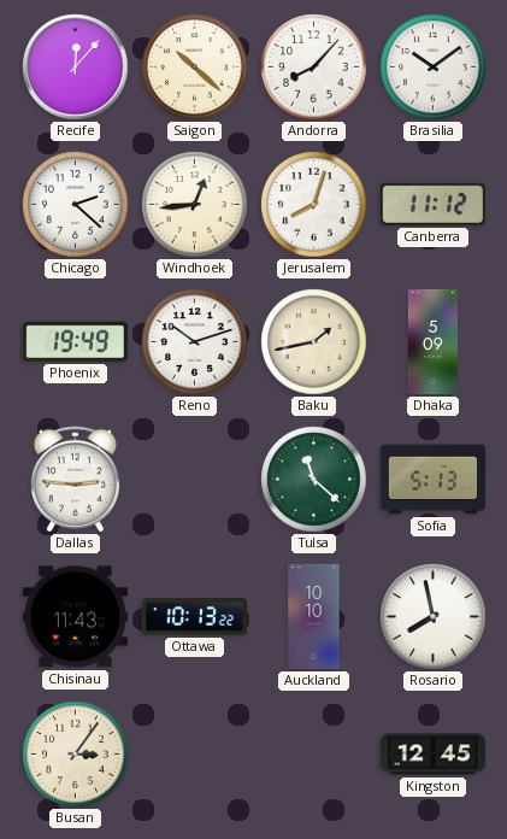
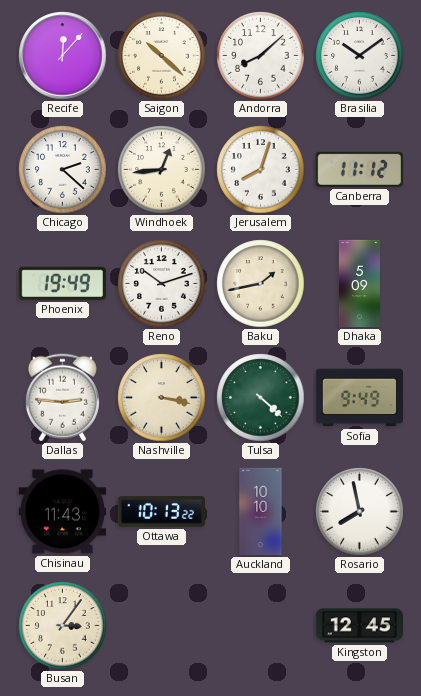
Andorra: 8:07 -> 8:08 (261, 56)
Nashville: none -> 3:17 (162, 398)
Tulsa: 11:22 -> 4:22 (261, 398)
Sofia: 5:13 -> 9:49 (359, 398)
